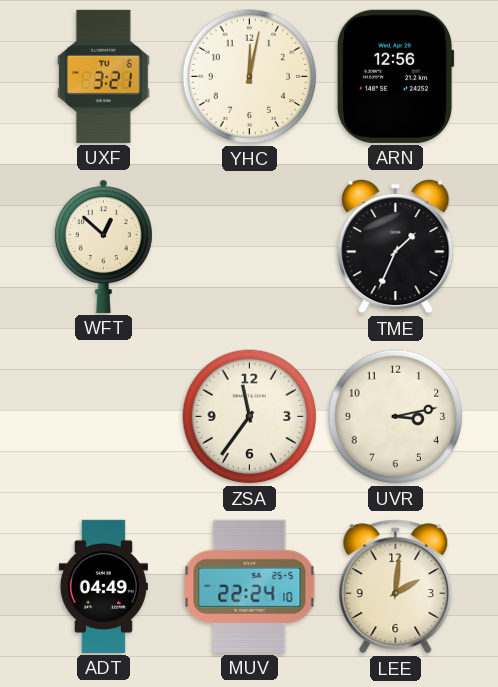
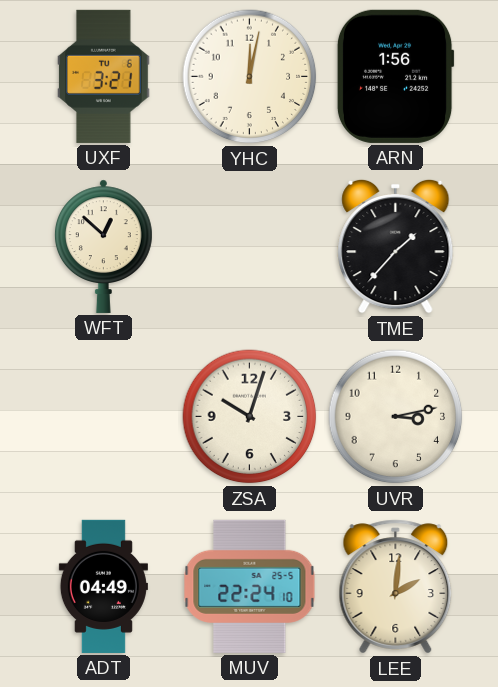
ARN: 12:56 -> 1:56 (395, 76)
TME: 1:34 -> 1:37 (396, 246)
ZSA: 11:36 -> 10:03 (250, 417)
